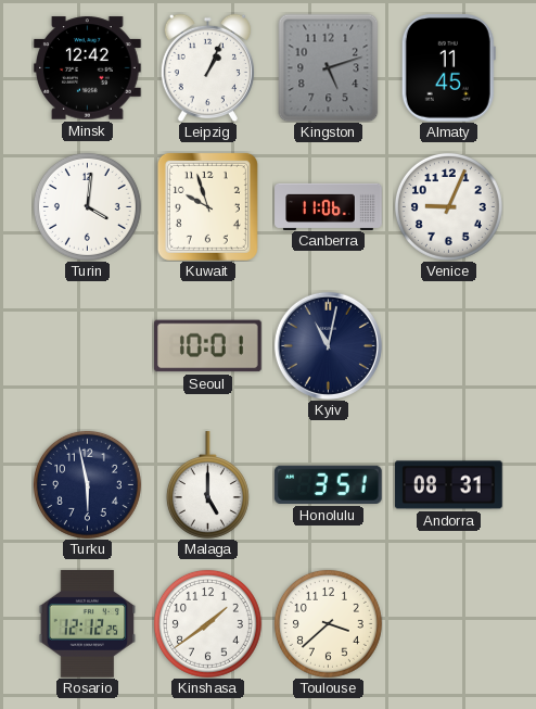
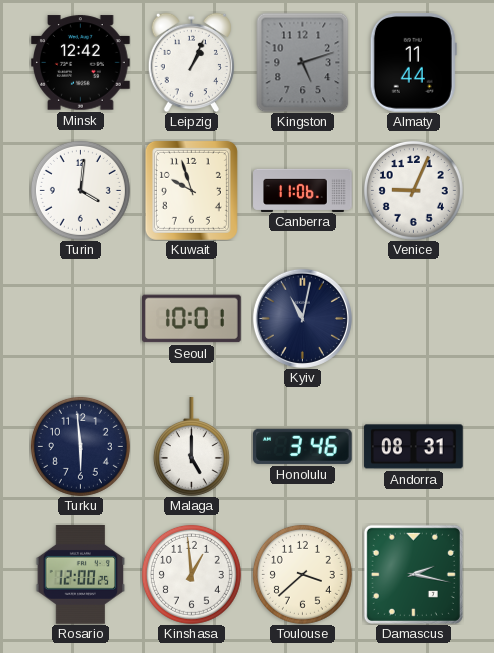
Almaty: 11:45 -> 11:44 (413, 63)
Turku: 5:58 -> 5:59 (80, 446)
Honolulu: 3:51 -> 3:46 (302, 446)
Rosario: 12:12 -> 12:00 (81, 575)
Kinshasa: 1:39 -> 12:59 (191, 574)
Damascus: none -> 2:17 (413, 574)
